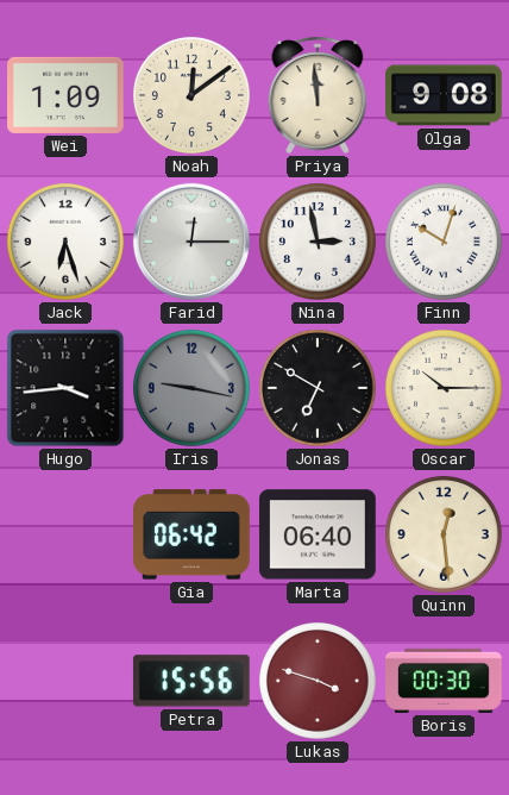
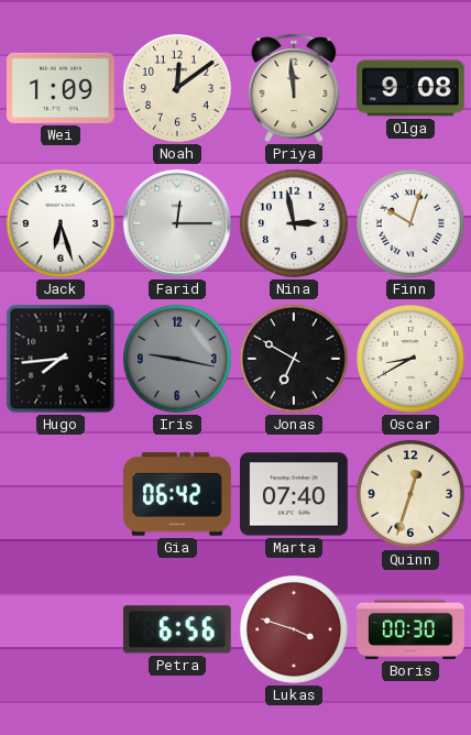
Hugo: 3:44 -> 7:44 (61, 359)
Oscar: 10:15 -> 8:40 (410, 359)
Marta: 06:40 -> 07:40 (295, 494)
Quinn: 12:29 -> 12:33 (410, 494)
Petra: 15:56 -> 6:56 (177, 629)
